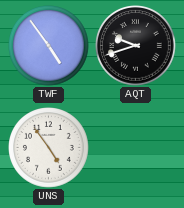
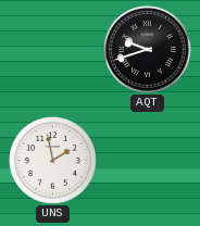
TWF: 4:54 -> none (49, 46)
UNS: 4:54 -> 1:58 (53, 161)
